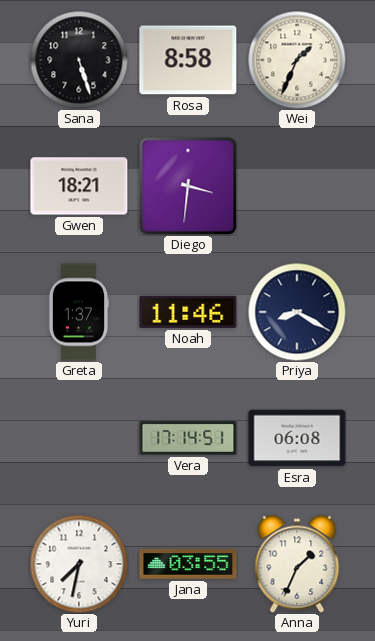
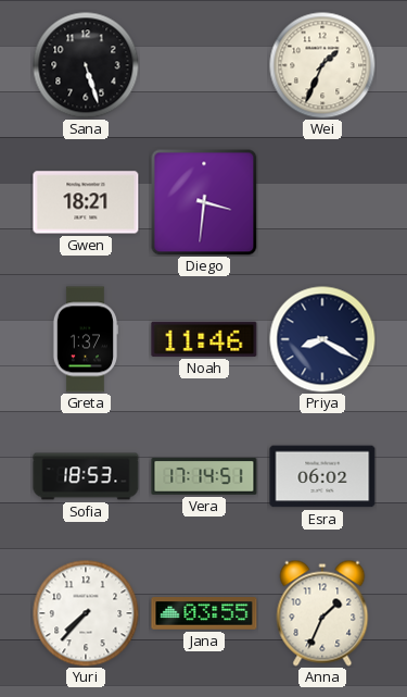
Rosa: 8:58 -> none (188, 60)
Sofia: none -> 18:53 (86, 476)
Esra: 06:08 -> 06:02 (322, 476)
Yuri: 7:32 -> 7:37 (86, 613)
